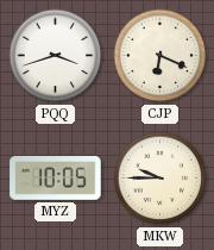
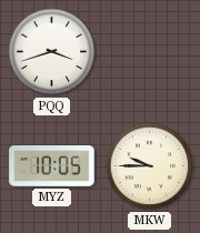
CJP: 6:19 -> none (160, 56)
